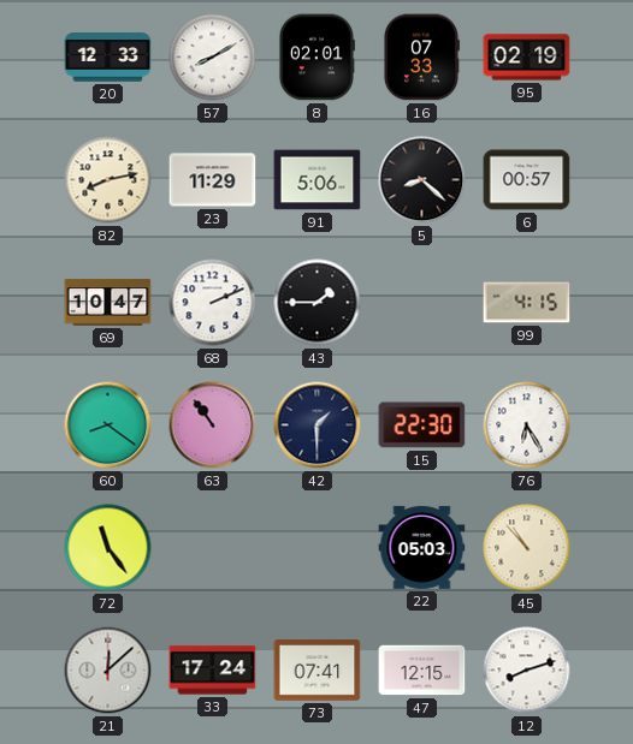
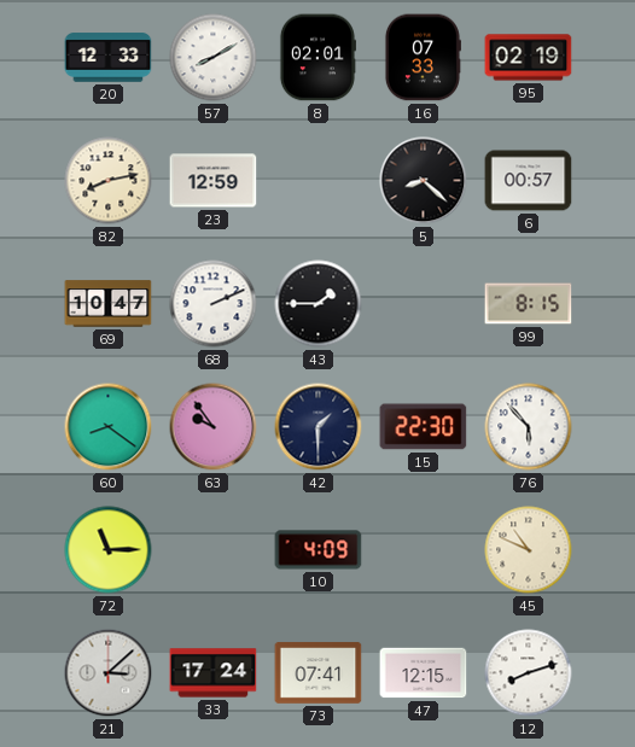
23: 11:29 -> 12:59 (214, 181)
91: 5:06 -> none (318, 180)
99: 4:15 -> 8:15 (529, 304)
63: 10:54 -> 9:54 (214, 427)
76: 6:25 -> 5:53 (529, 427)
72: 11:24 -> 11:15 (109, 550)
10: none -> 4:09 (319, 550)
22: 05:03 -> none (422, 547)
45: 10:53 -> 10:49 (529, 550)
21: 12:08 -> 3:08 (109, 673)
